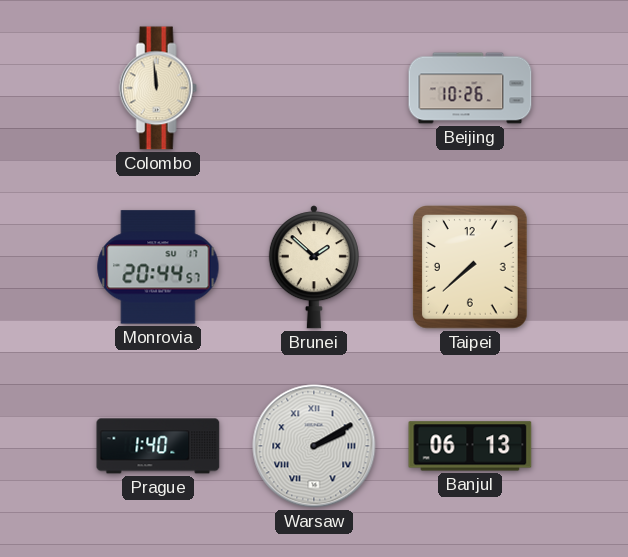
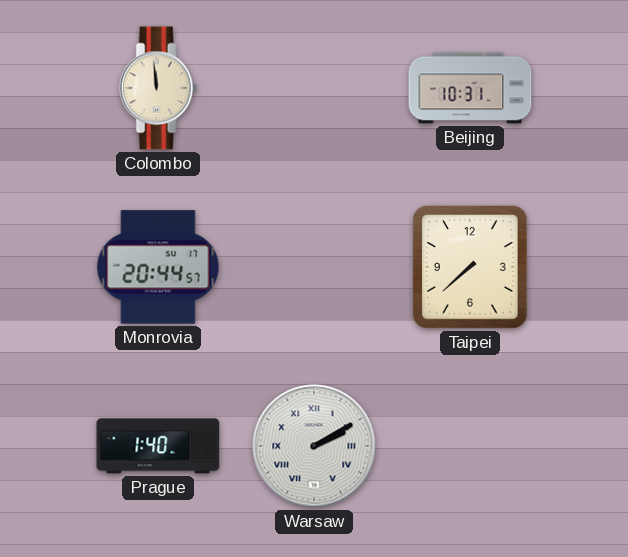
Beijing: 10:26 -> 10:31 (470, 88)
Brunei: 1:52 -> none (314, 267)
Banjul: 06:13 -> none (470, 446)
